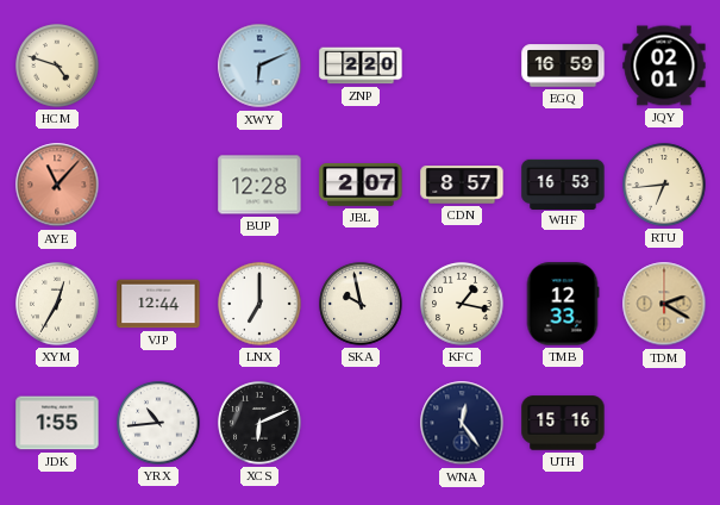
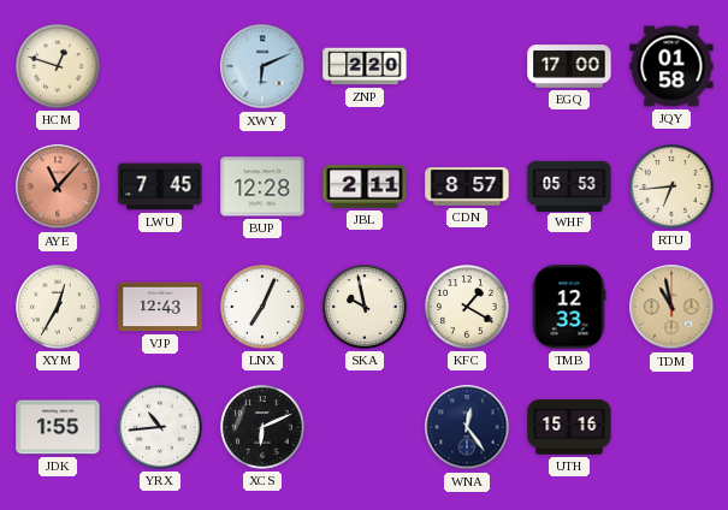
HCM: 4:48 -> 12:48 (58, 66)
EGQ: 16:59 -> 17:00 (569, 66)
JQY: 02:01 -> 01:58 (671, 66)
LWU: none -> 7:45 (160, 186)
JBL: 2:07 -> 2:11 (365, 188)
WHF: 16:53 -> 05:53 (569, 185)
VJP: 12:44 -> 12:43 (160, 307)
LNX: 7:00 -> 7:04 (262, 307)
KFC: 1:17 -> 1:20 (467, 307)
TDM: 2:20 -> 10:58 (671, 307)
